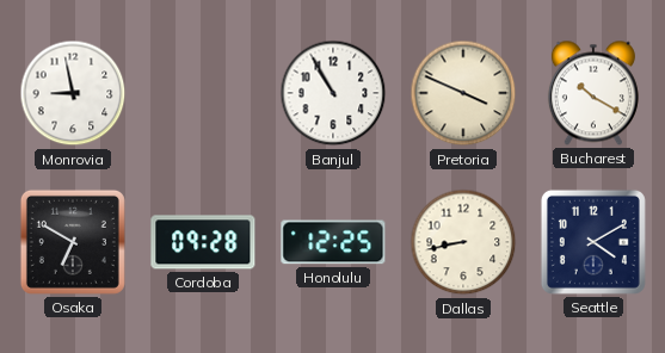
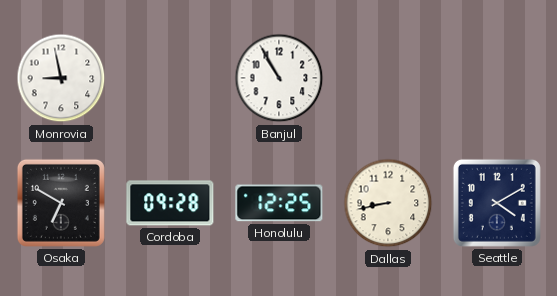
Pretoria: 3:49 -> none (463, 93)
Bucharest: 10:20 -> none (593, 93)
